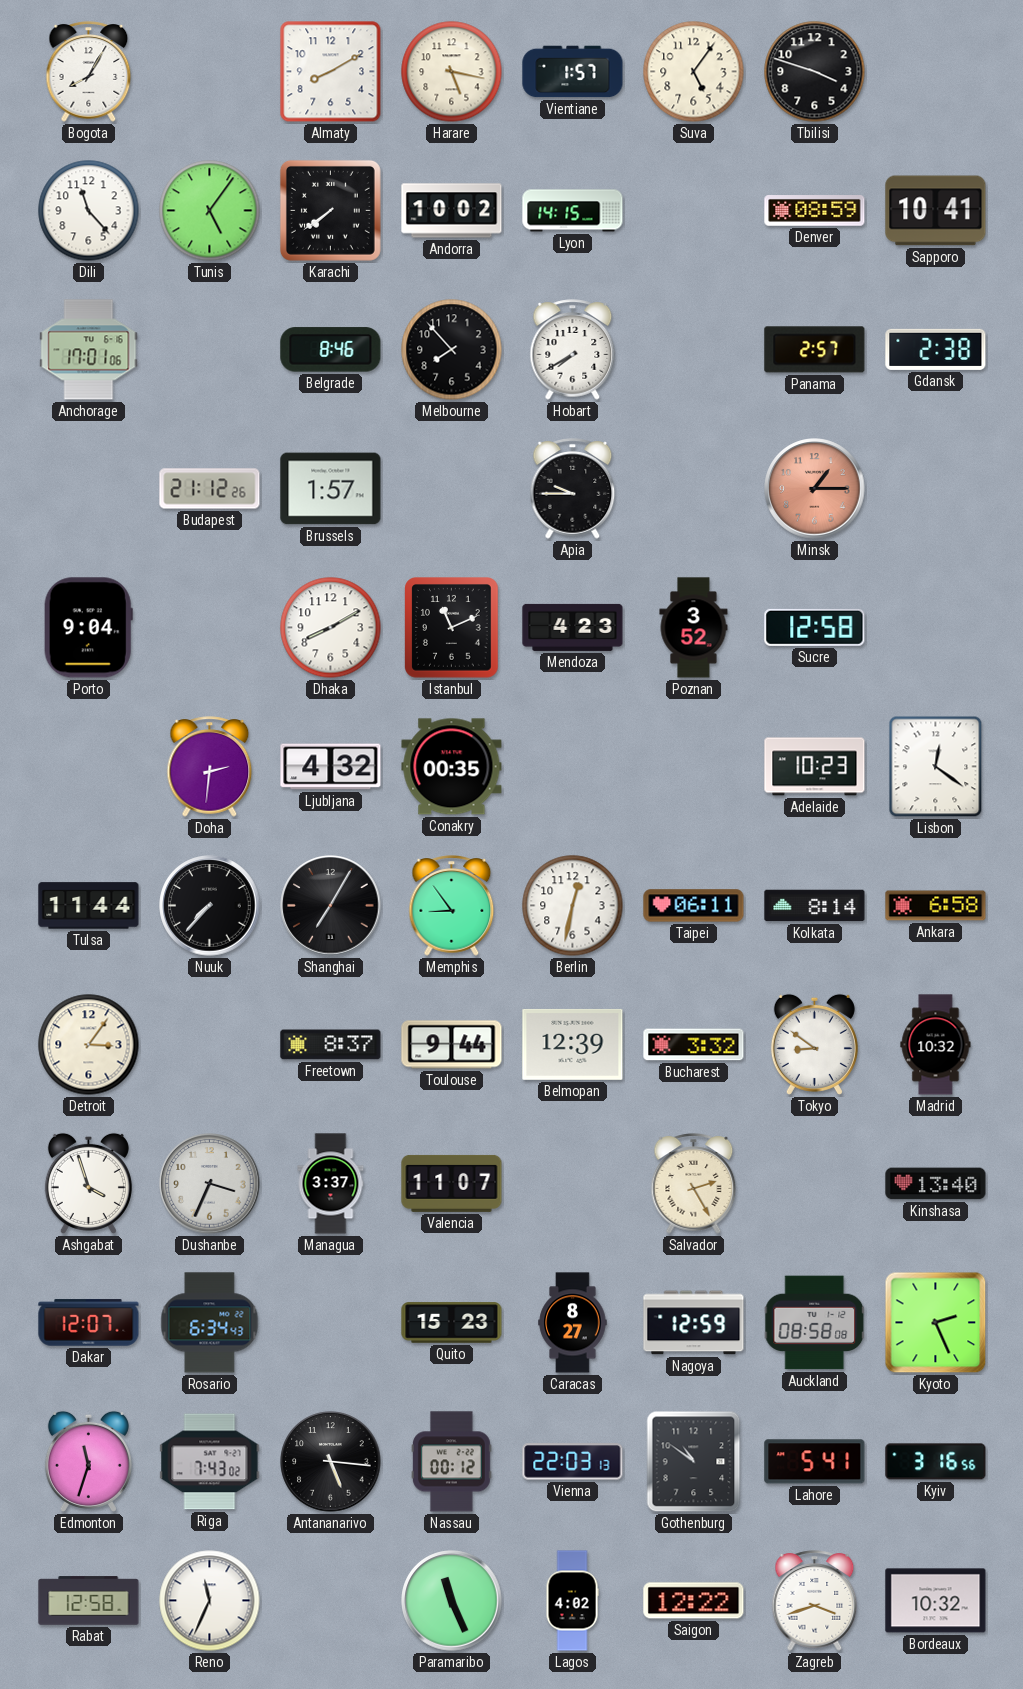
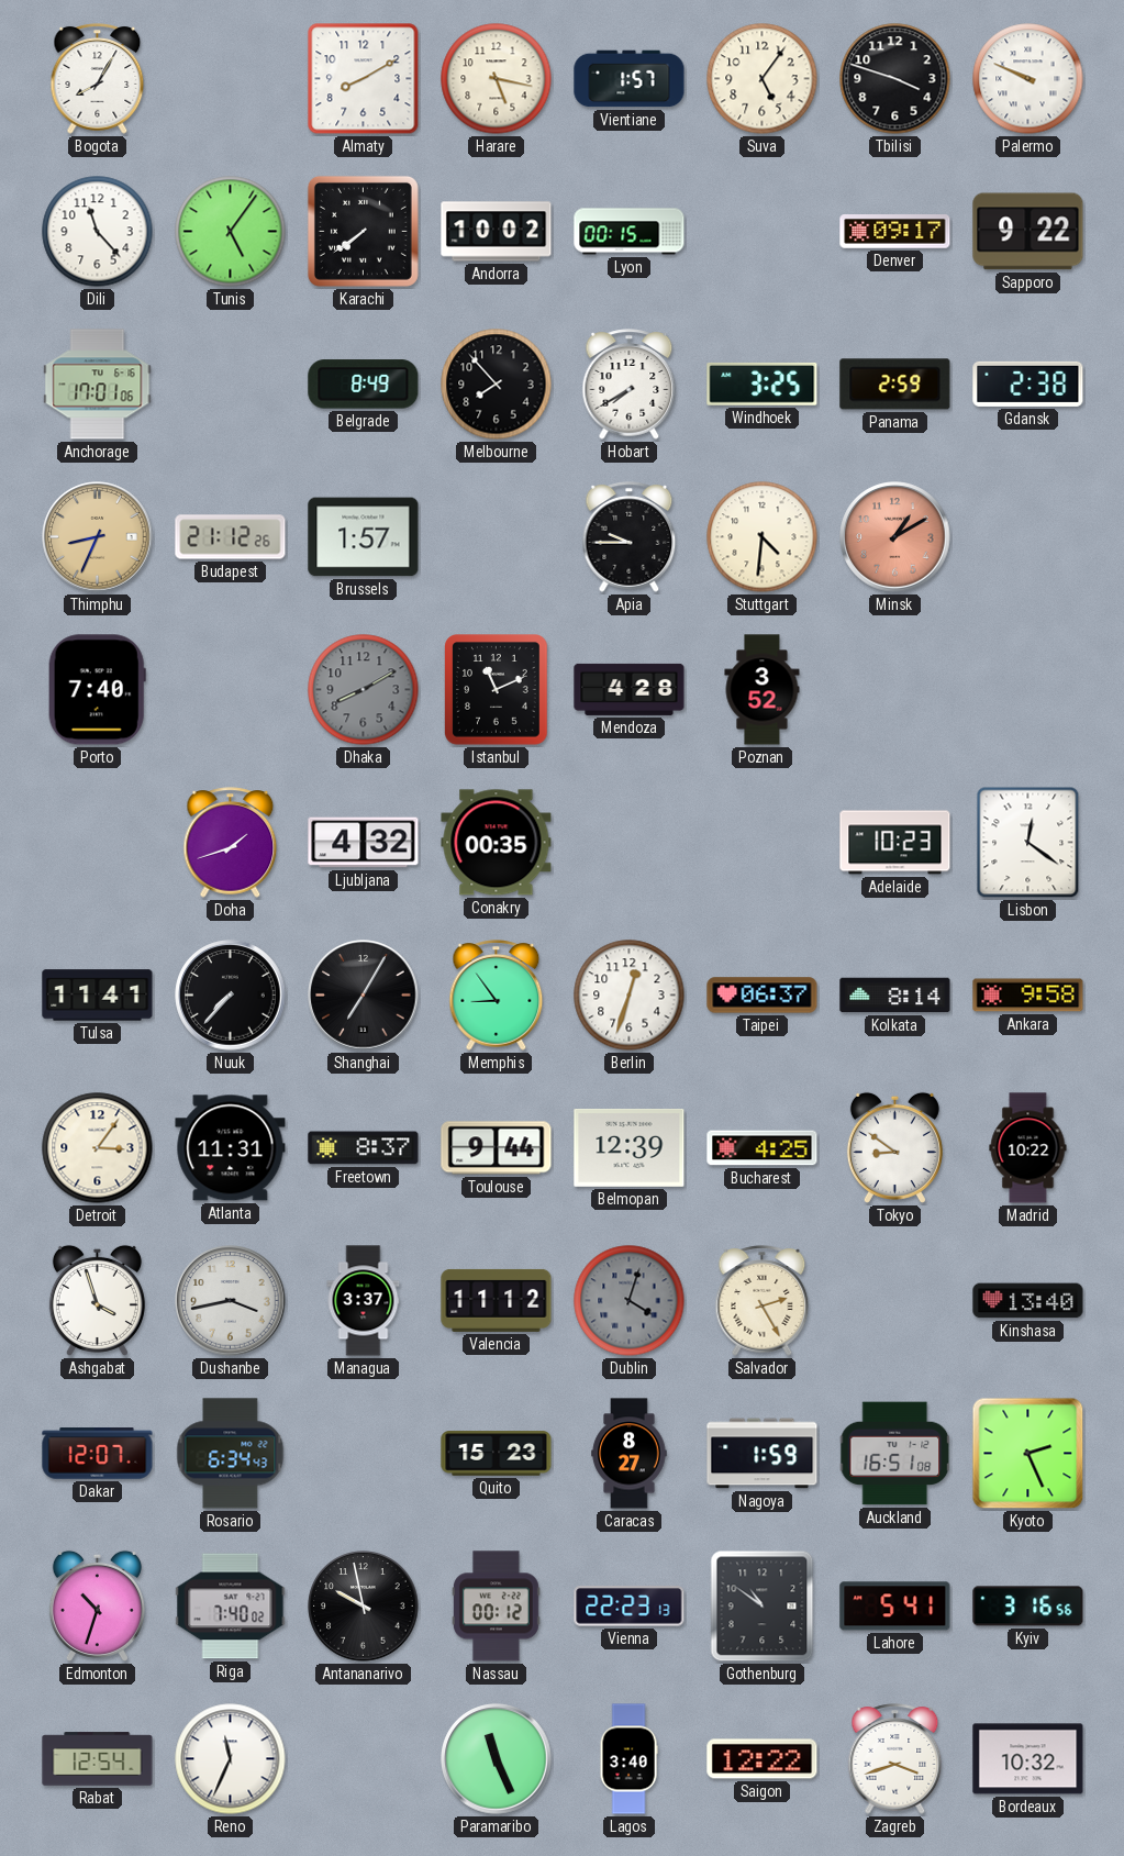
Palermo: none -> 9:49 (1028, 79)
Lyon: 14:15 -> 00:15 (630, 232)
Denver: 08:59 -> 09:17 (895, 232)
Sapporo: 10:41 -> 9:22 (1028, 232)
Belgrade: 8:46 -> 8:49 (364, 385)
Windhoek: none -> 3:25 (763, 384)
Panama: 2:57 -> 2:59 (895, 385)
Thimphu: none -> 8:34 (98, 537)
Stuttgart: none -> 4:31 (763, 537)
Minsk: 1:15 -> 1:10 (895, 537)
Porto: 9:04 -> 7:40 (97, 690)
Dhaka dial: white -> grey (364, 690)
Mendoza: 4:23 -> 4:28 (630, 689)
Sucre: 12:58 -> none (815, 627)
Doha: 2:31 -> 1:42 (231, 843)
Tulsa: 11:44 -> 11:41 (98, 996)
Berlin: 12:32 -> 12:33 (630, 996)
Taipei: 06:11 -> 06:37 (763, 996)
Ankara: 6:58 -> 9:58 (1028, 996)
Atlanta: none -> 11:31 (231, 1148)
Bucharest: 3:32 -> 4:25 (763, 1148)
Madrid: 10:32 -> 10:22 (1028, 1148)
Dushanbe: 3:34 -> 3:43 (231, 1301)
Valencia: 11:07 -> 11:12 (497, 1300)
Dublin: none -> 4:03 (630, 1301)
Nagoya: 12:59 -> 1:59 (763, 1454)
Auckland: 08:58 -> 16:51 (895, 1454)
Edmonton: 11:33 -> 10:33 (97, 1605)
Riga: 7:43 -> 7:40 (231, 1607)
Antananarivo: 5:16 -> 9:58 (364, 1607)
Vienna: 22:03 -> 22:23 (630, 1607)
Rabat: 12:58 -> 12:54 (98, 1759)
Lagos: 4:02 -> 3:40 (628, 1759)
